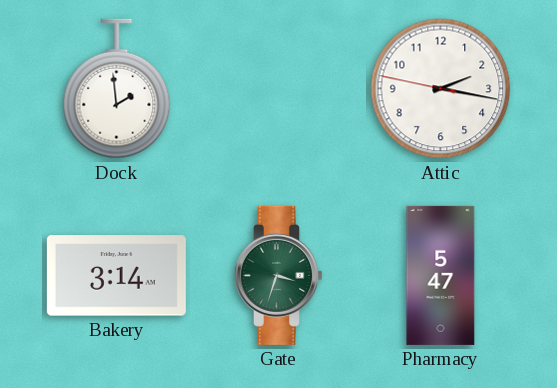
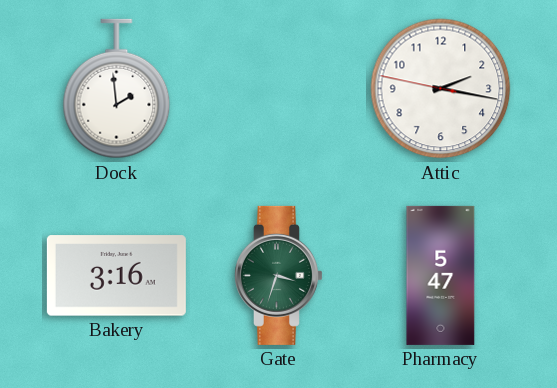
Bakery: 3:14 -> 3:16 (116, 276)
